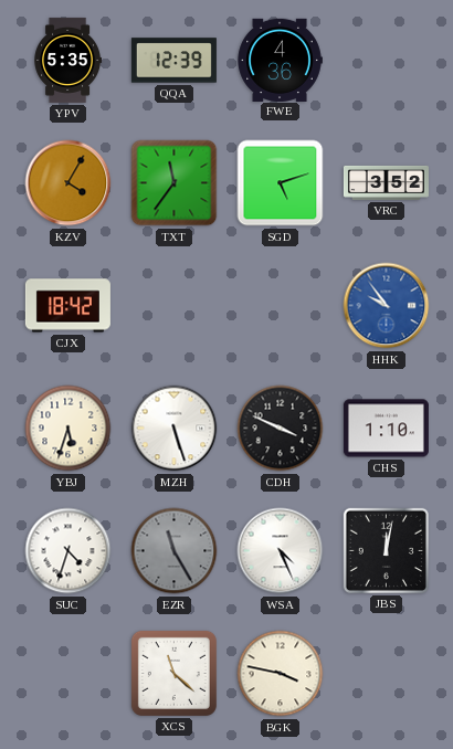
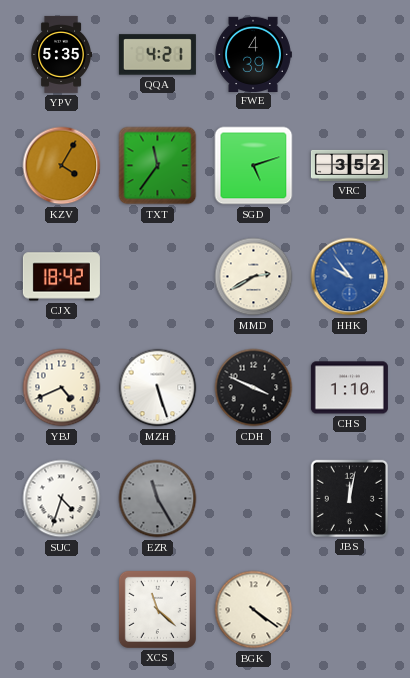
QQA: 12:39 -> 4:21 (157, 55)
FWE: 4:36 -> 4:39 (253, 54)
MMD: none -> 2:40 (254, 277)
YBJ: 5:33 -> 4:41 (62, 388)
WSA: 4:26 -> none (281, 551)
BGK: 3:47 -> 4:21 (254, 610)
